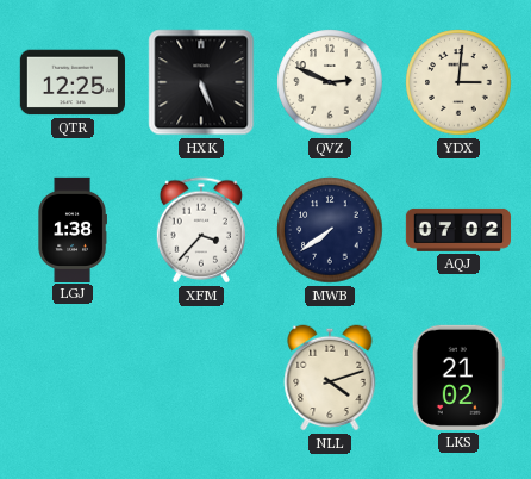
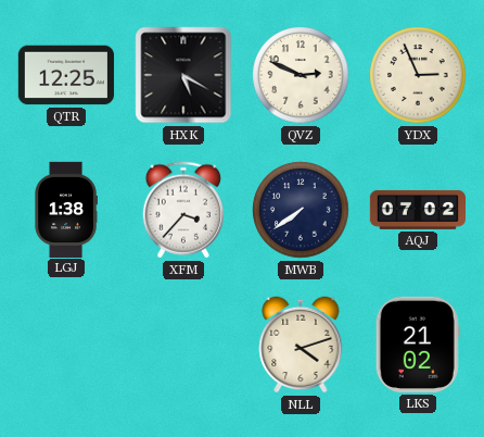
HXK: 5:26 -> 5:20 (183, 75)
YDX: 3:01 -> 2:56 (418, 75)
